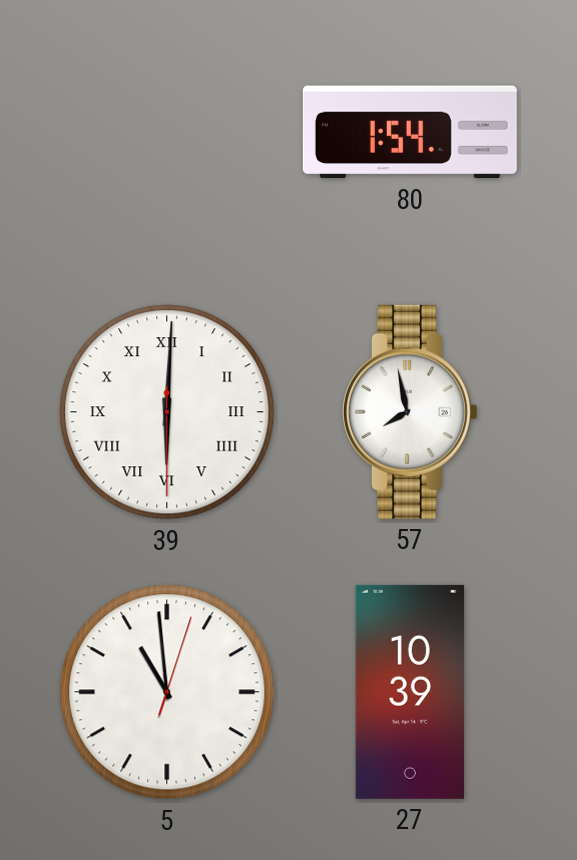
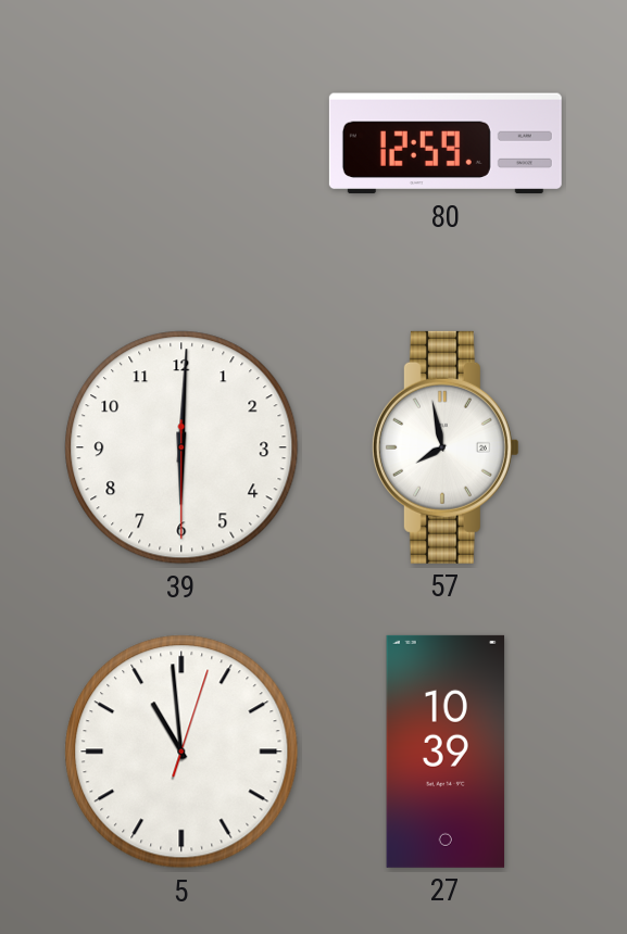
80: 1:54 -> 12:59 (446, 143)
39 numerals: Roman -> Arabic (181, 447)
